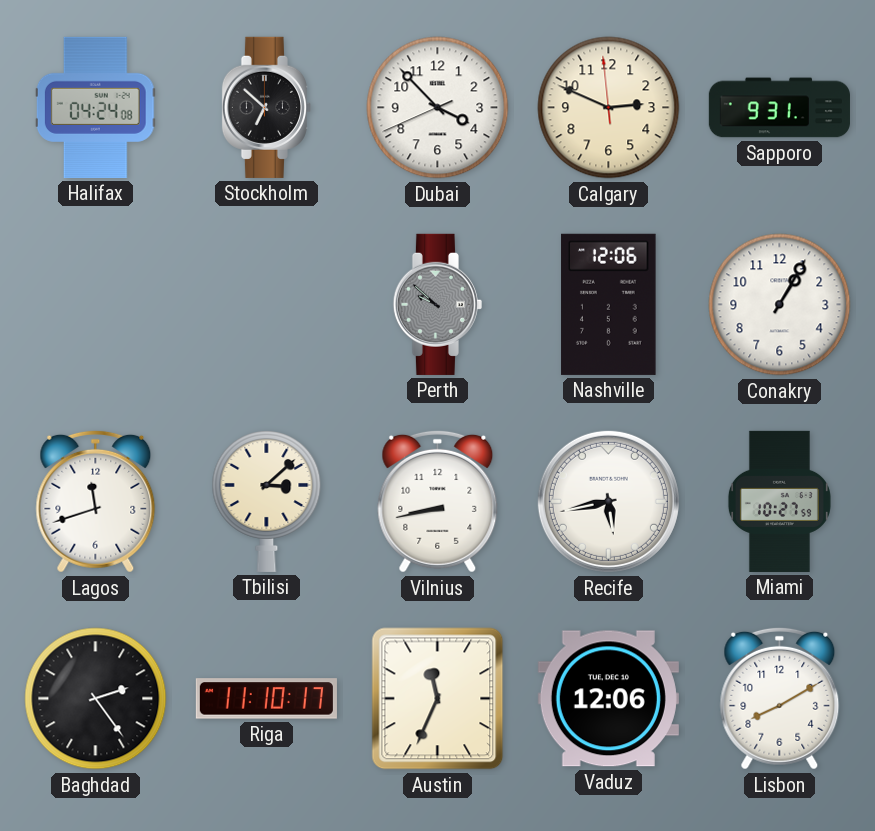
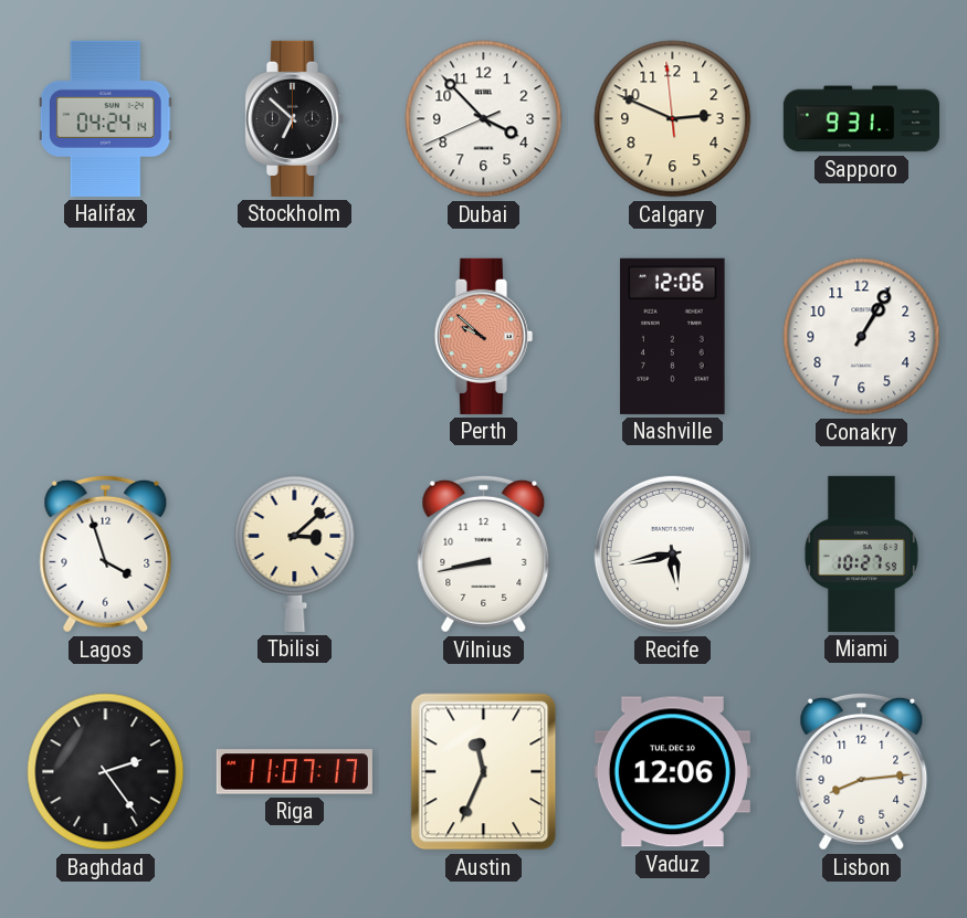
Halifax: 04:24:08 -> 04:24:14 (105, 118)
Perth dial: grey -> salmon (483, 336)
Lagos: 11:42 -> 3:57 (106, 553)
Riga: 11:10 -> 11:07 (294, 772)
Lisbon: 8:10 -> 8:14 (862, 771)
